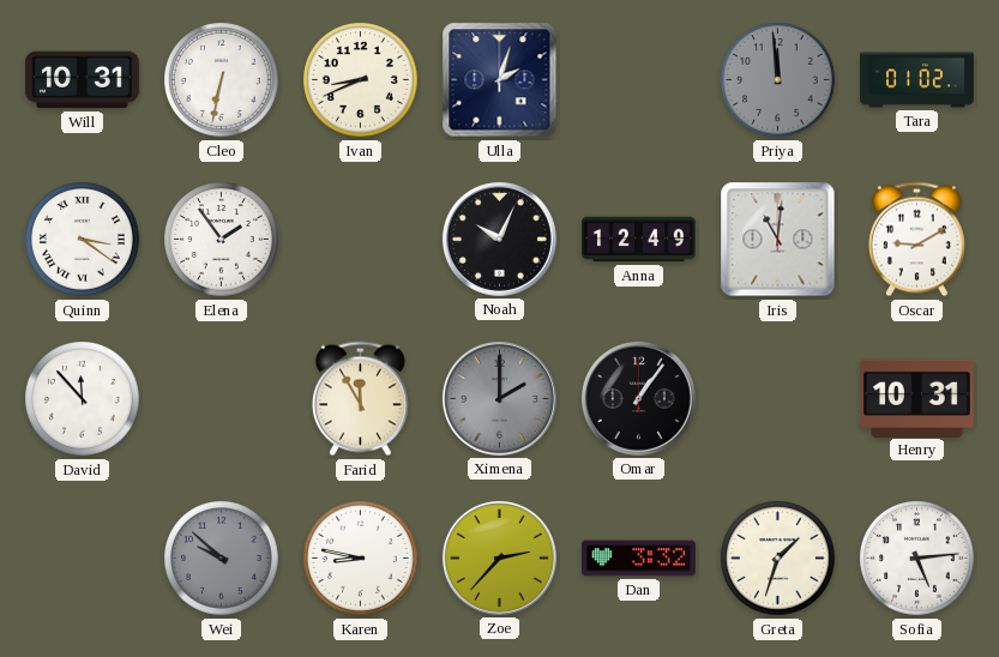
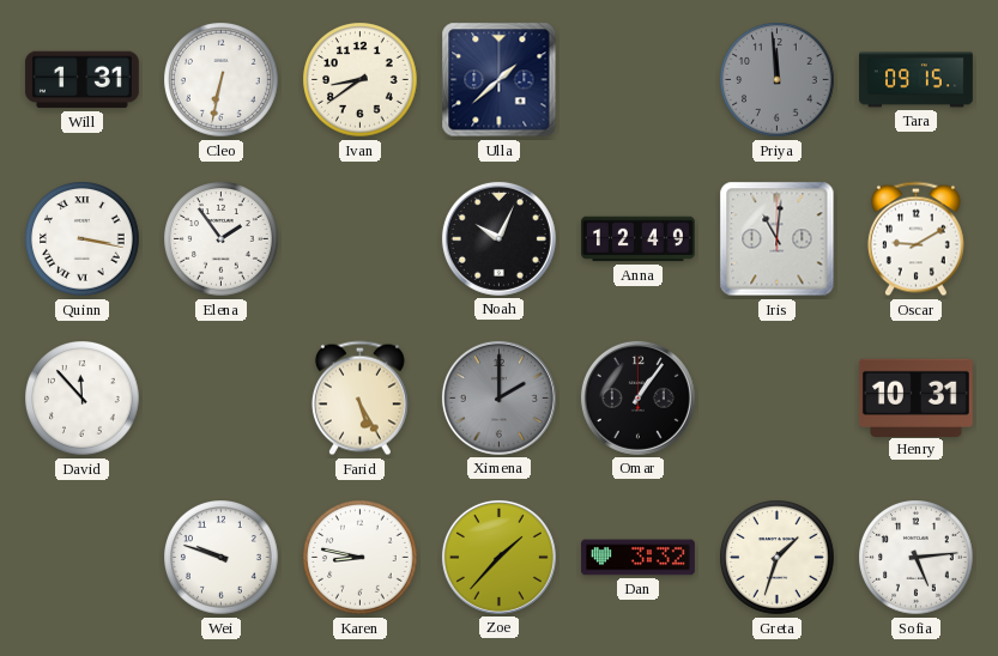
Will: 10:31 -> 1:31 (81, 80)
Ivan: 8:41 -> 8:39 (361, 80)
Ulla: 2:03 -> 1:38 (500, 80)
Tara: 01:02 -> 09:15 (917, 80)
Quinn: 3:21 -> 3:17 (83, 239)
Farid: 11:55 -> 5:25 (359, 399)
Wei: 9:52 -> 9:48 (222, 558)
Wei dial: grey -> white (222, 558)
Zoe: 2:37 -> 1:37 (498, 557)
